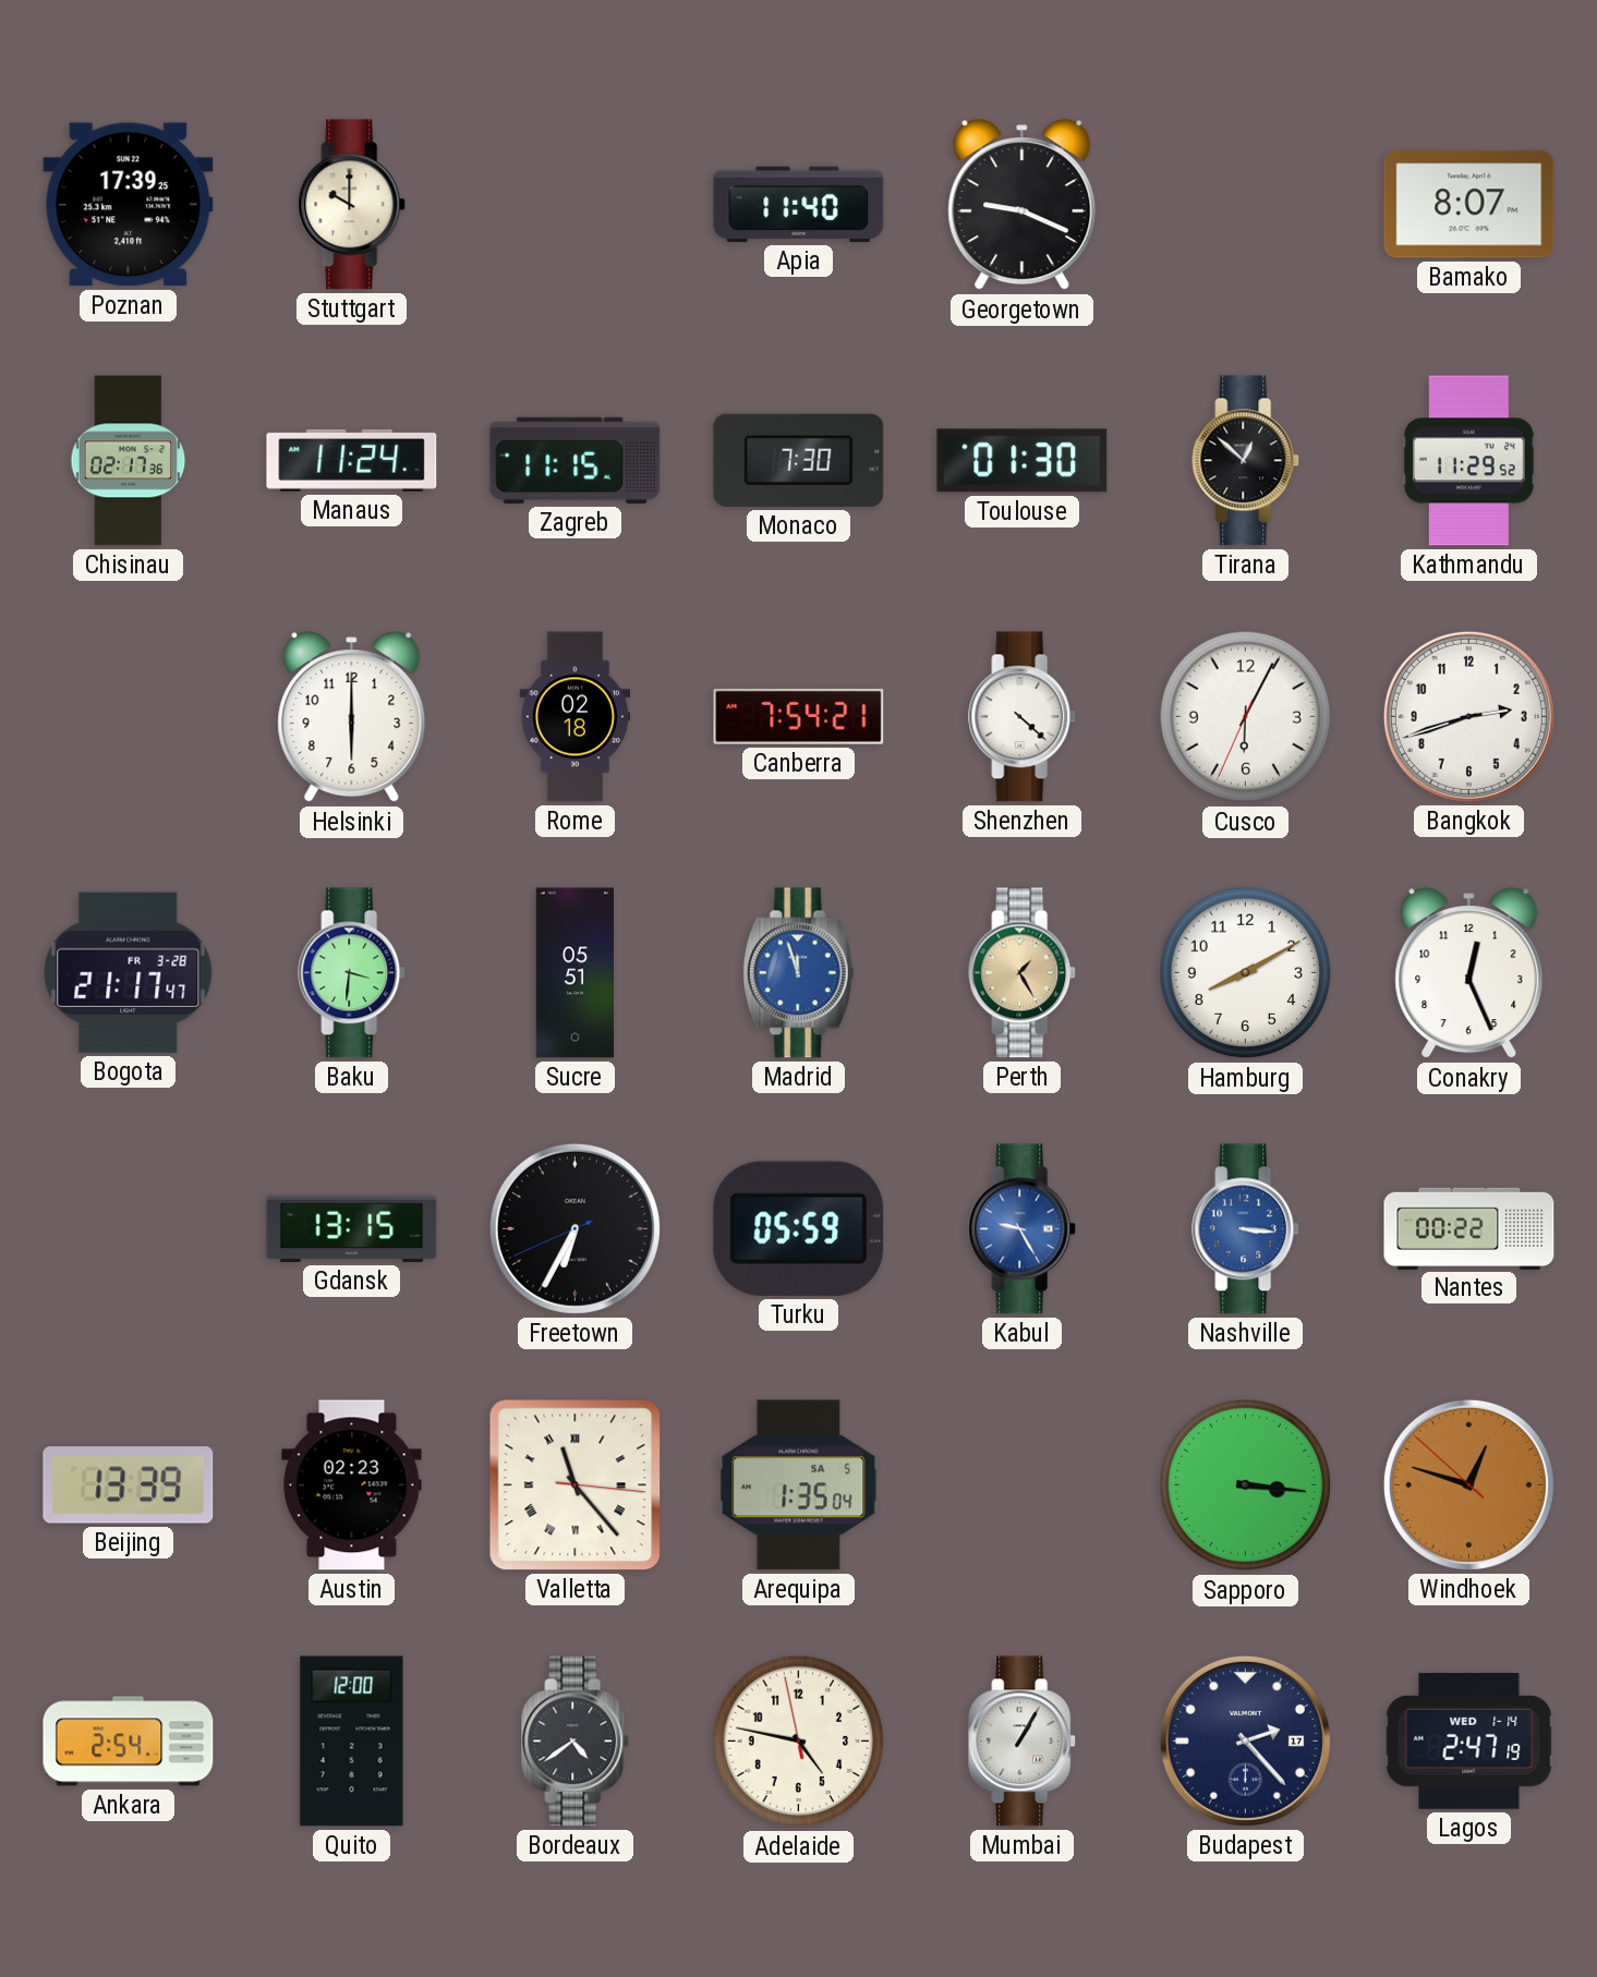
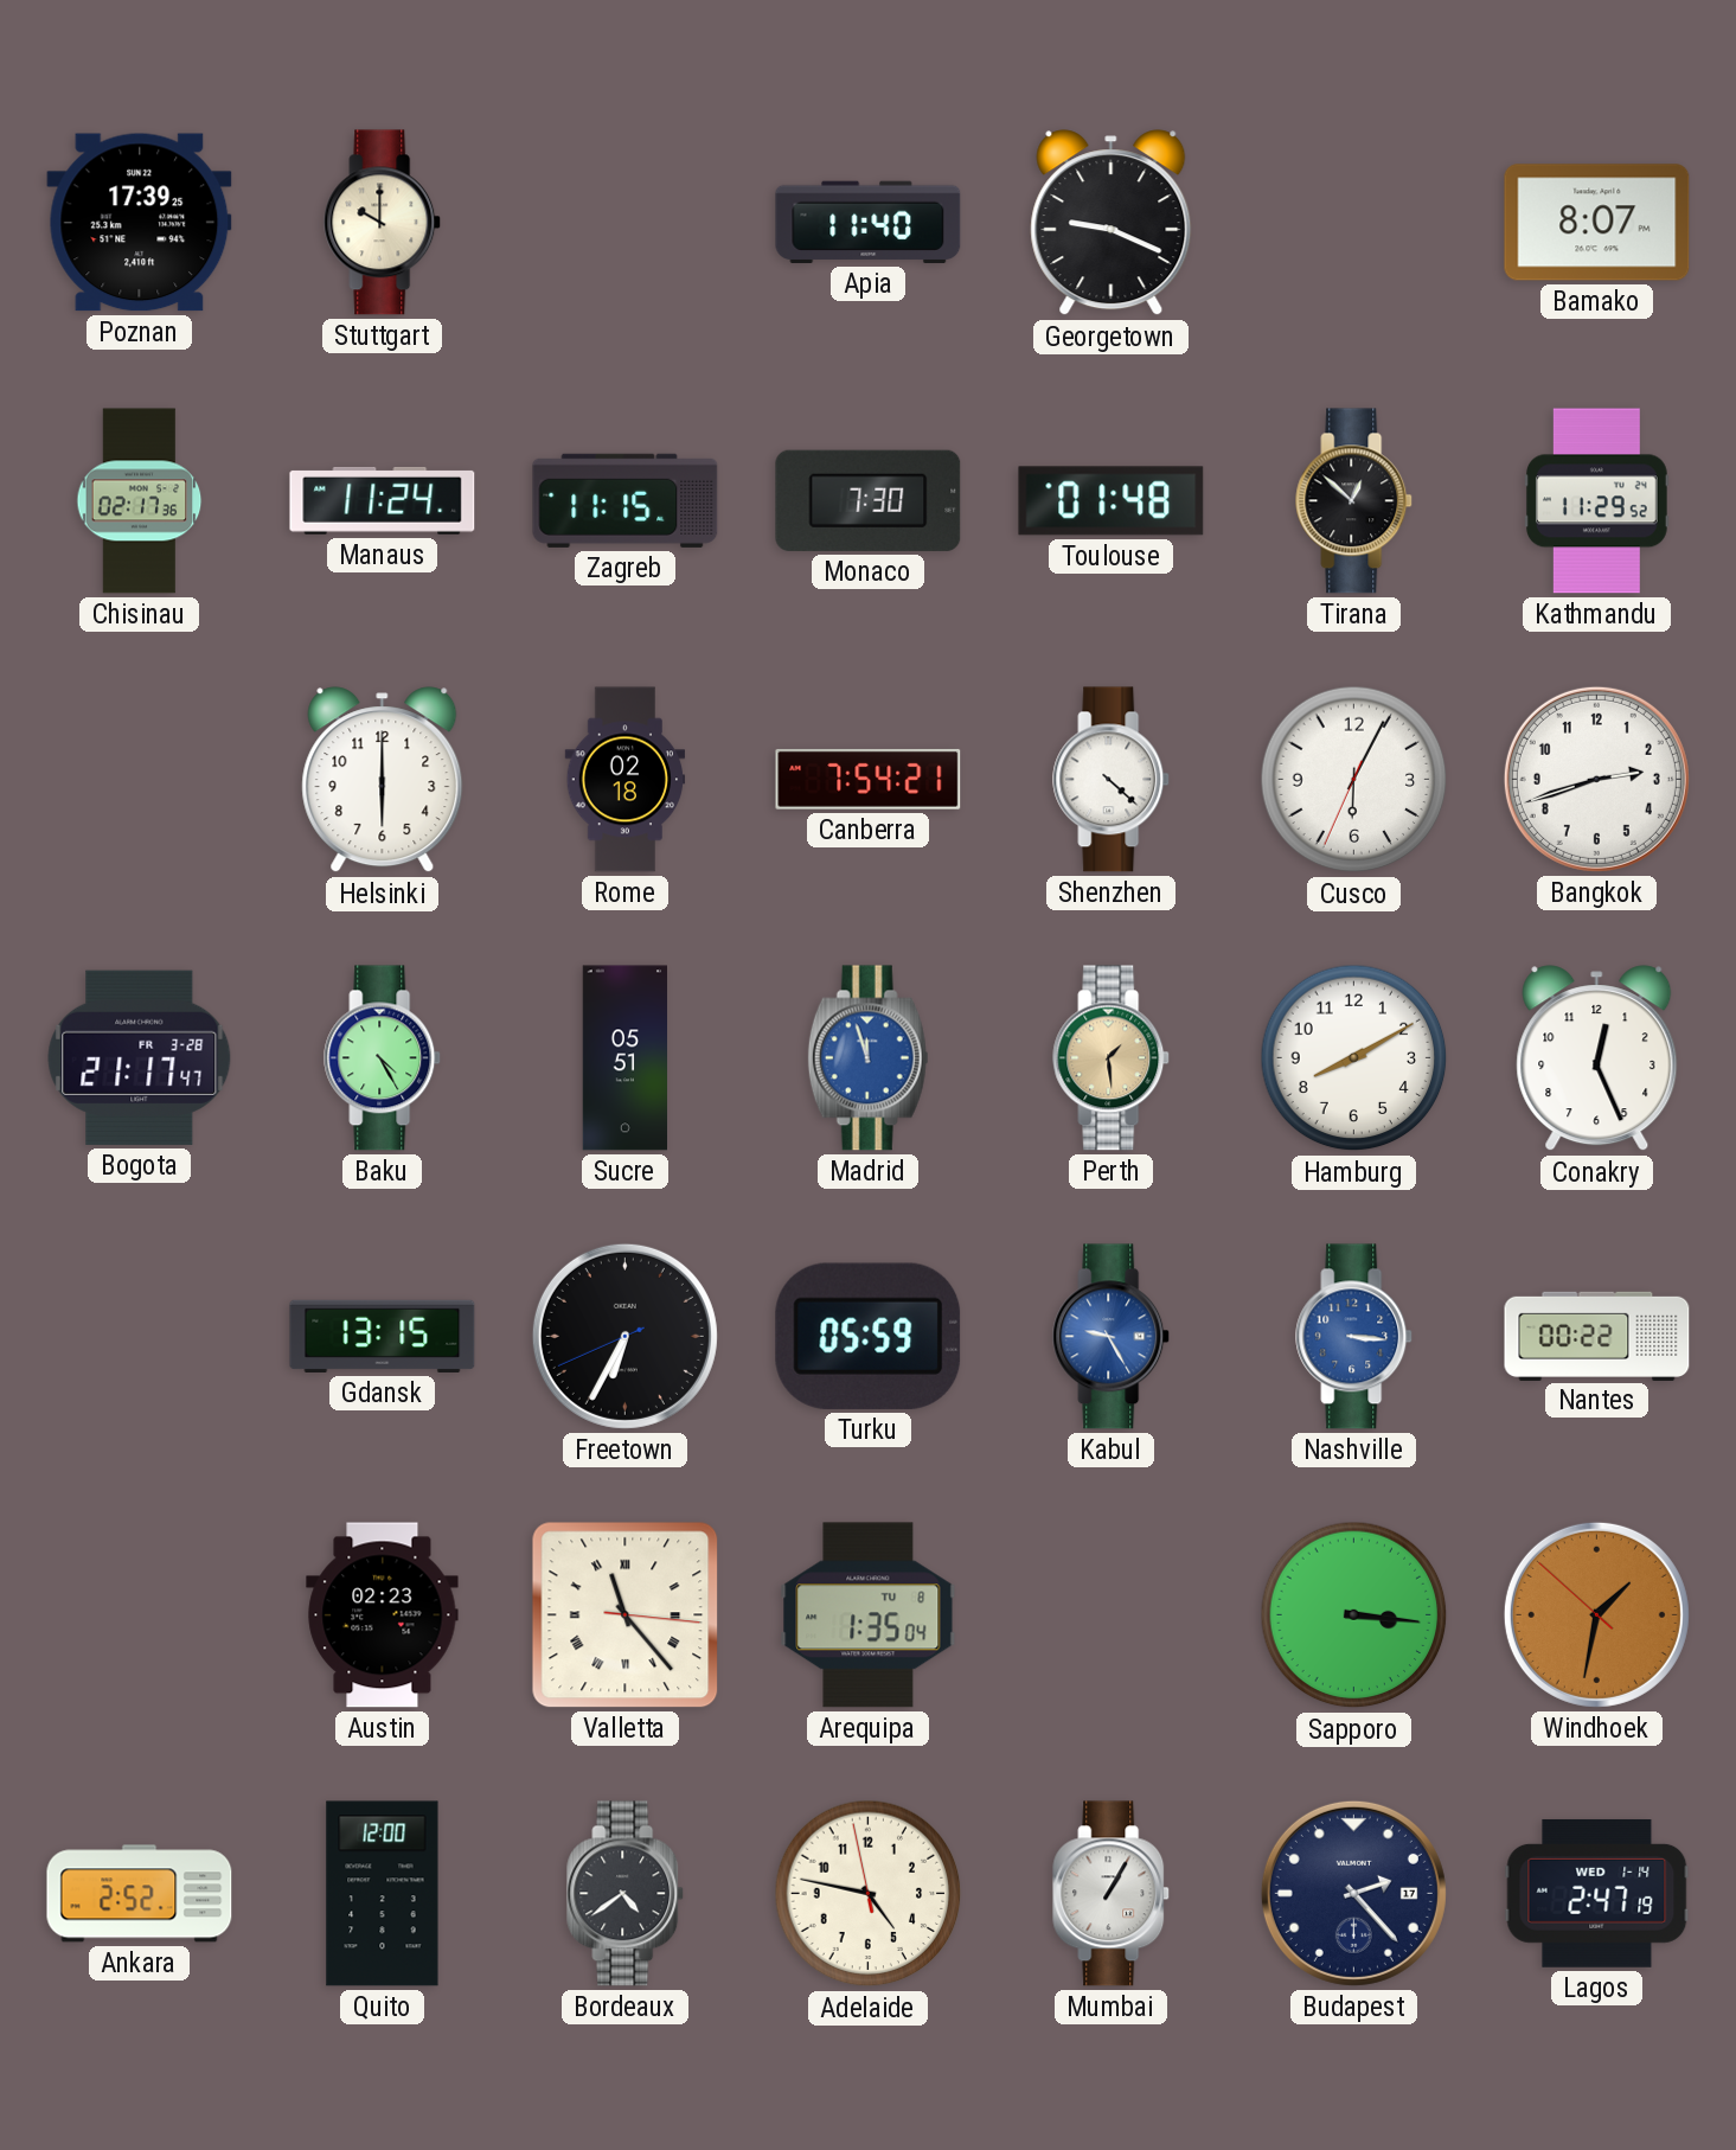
Toulouse: 01:30 -> 01:48 (1112, 501)
Baku: 3:31 -> 4:25 (383, 1058)
Perth: 1:25 -> 1:29 (1112, 1058)
Beijing: 13:39 -> none (129, 1485)
Arequipa date: SA 5 -> TU 8 (869, 1615)
Windhoek: 12:47 -> 1:31 (1596, 1614)
Ankara: 2:54 -> 2:52 (140, 1894)
